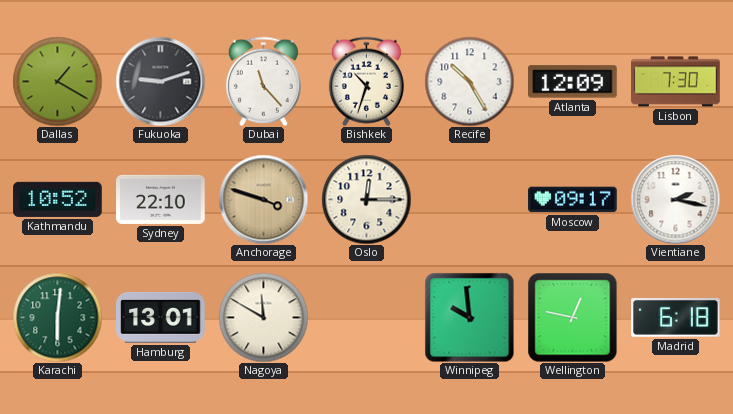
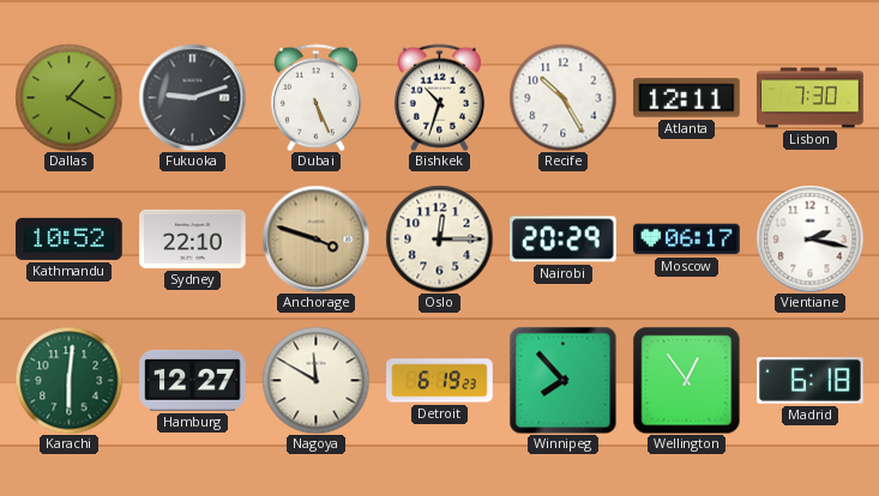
Dubai: 11:23 -> 5:26 (315, 97)
Atlanta: 12:09 -> 12:11 (687, 98)
Nairobi: none -> 20:29 (564, 240)
Moscow: 09:17 -> 06:17 (687, 240)
Hamburg: 13:01 -> 12:27 (193, 380)
Detroit: none -> 6:19 (440, 381)
Winnipeg: 9:59 -> 7:53 (562, 380)
Wellington: 12:47 -> 12:54 (686, 380)
